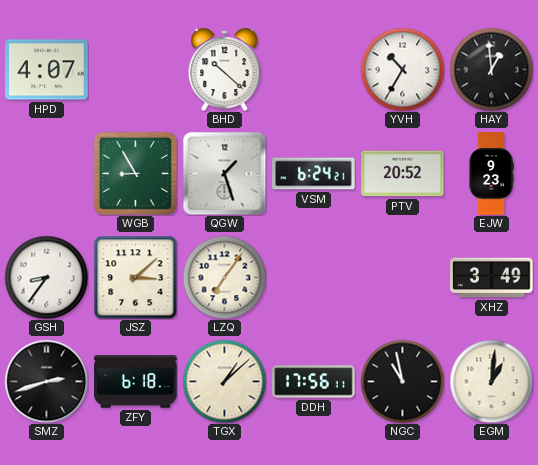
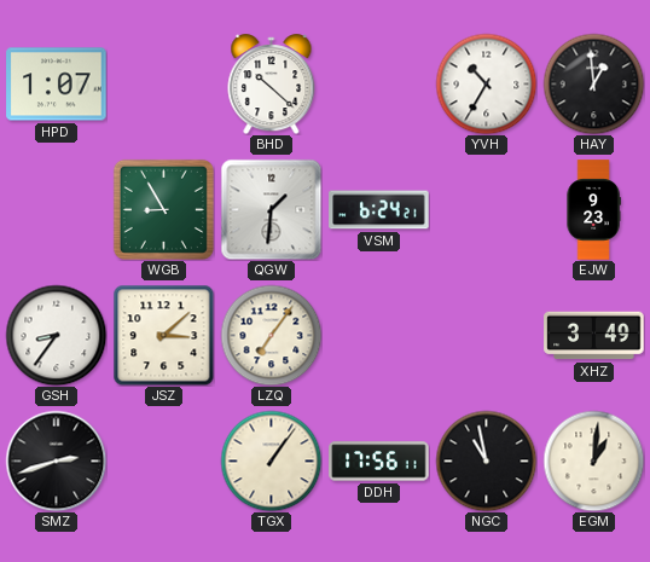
HPD: 4:07 -> 1:07 (57, 85)
QGW: 1:27 -> 1:31 (271, 209)
PTV: 20:52 -> none (403, 174)
ZFY: 6:18 -> none (136, 382)
TGX: 1:08 -> 1:06 (271, 460)
